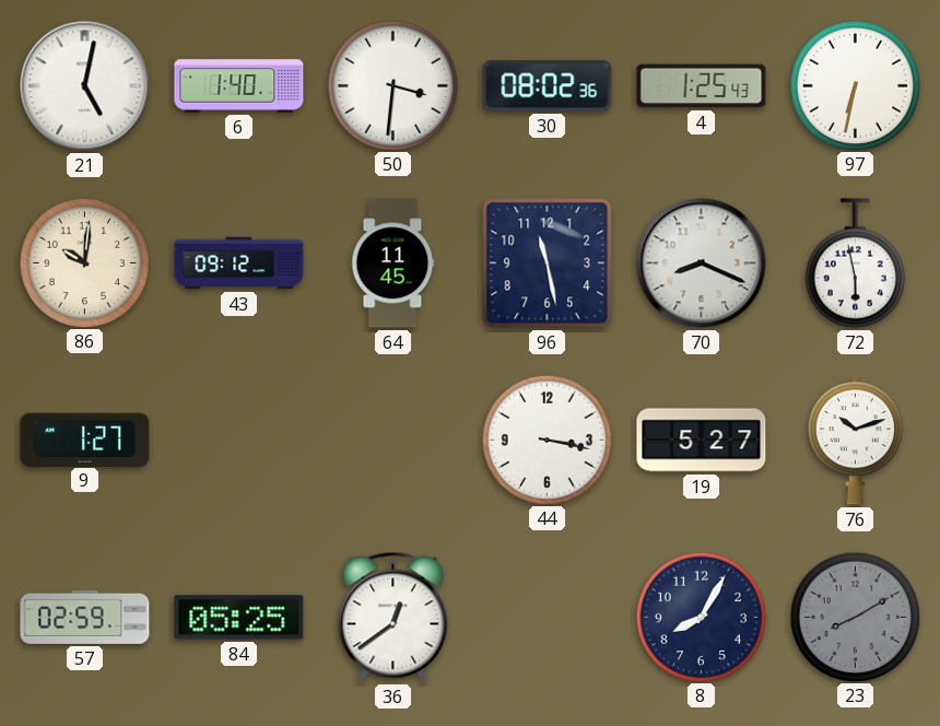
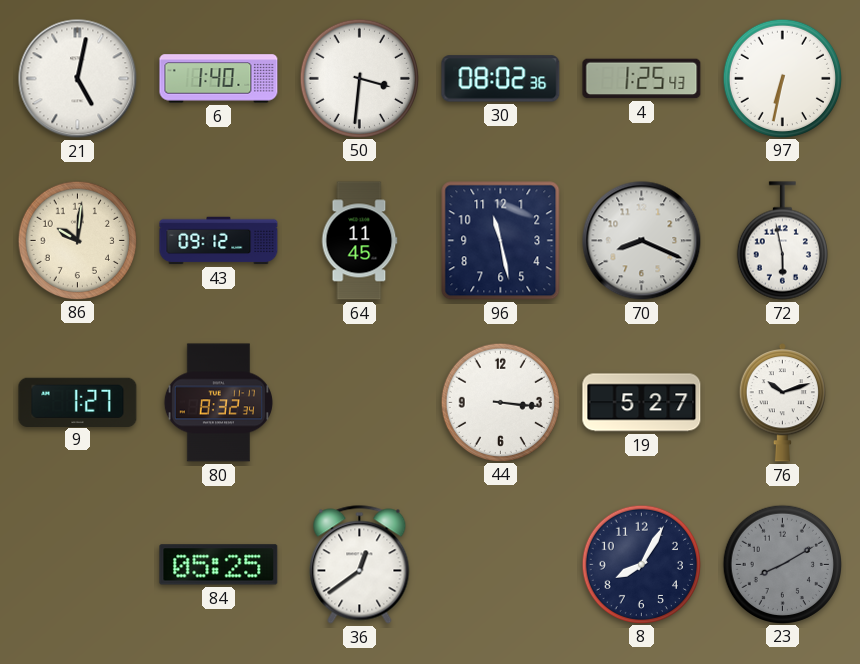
80: none -> 8:32 (218, 403)
44: 3:17 -> 3:16 (500, 402)
57: 02:59 -> none (85, 617)
